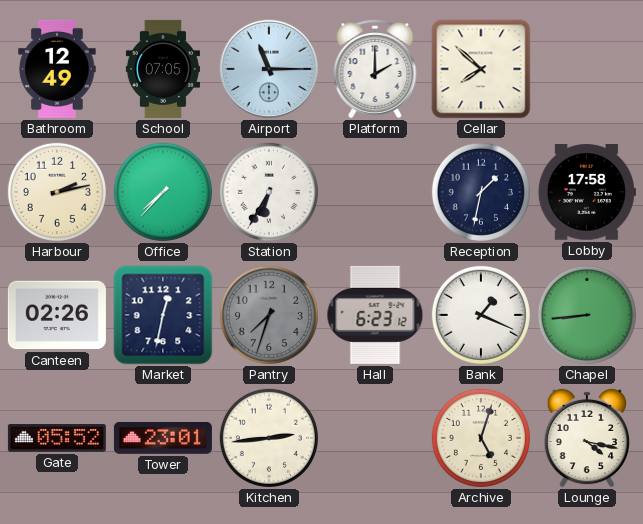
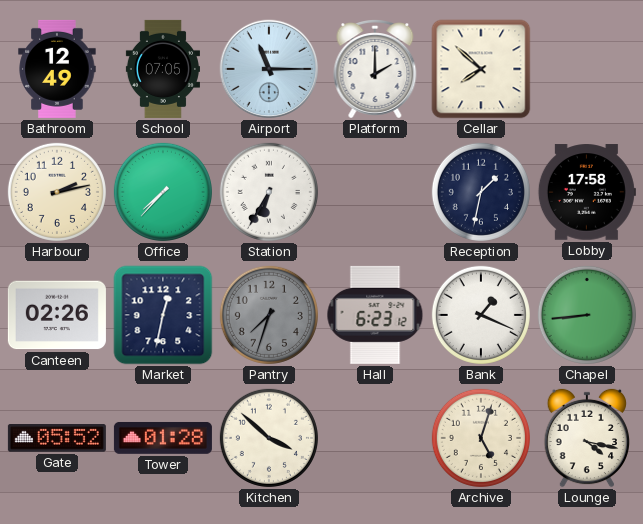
Tower: 23:01 -> 01:28 (163, 438)
Kitchen: 2:44 -> 3:52 (269, 438)
